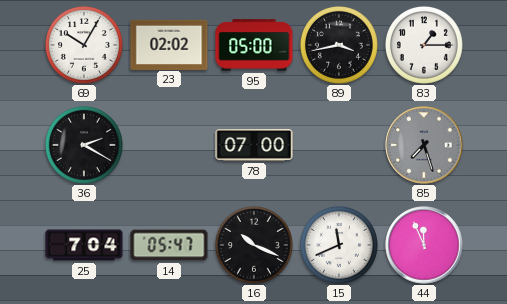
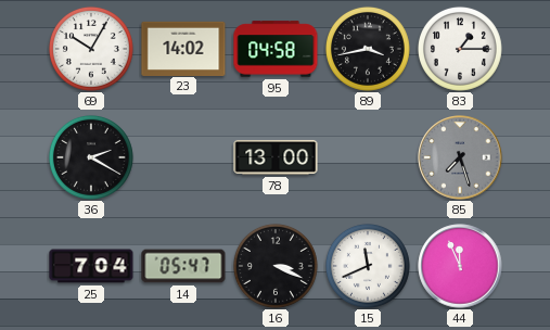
23: 02:02 -> 14:02 (183, 48)
95: 05:00 -> 04:58 (276, 49)
78: 07:00 -> 13:00 (276, 157)
16: 10:19 -> 3:19 (276, 266)
